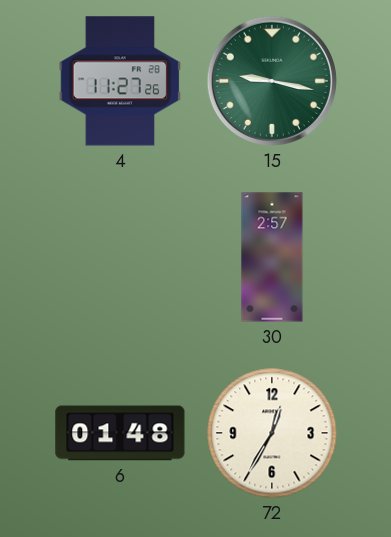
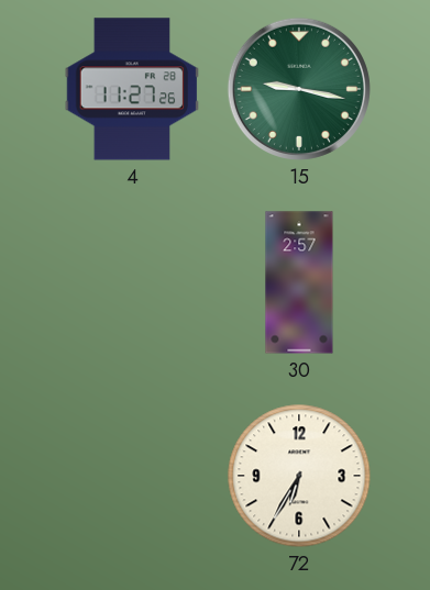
6: 01:48 -> none (120, 433)
72: 12:35 -> 6:35 (299, 476)
